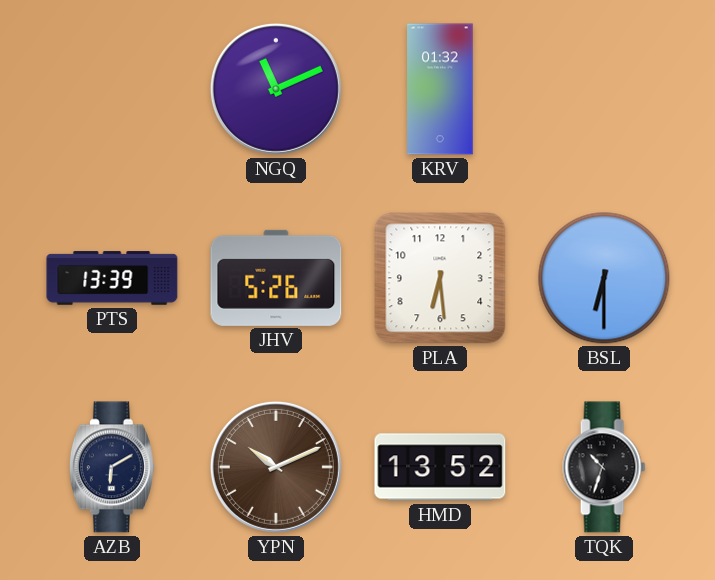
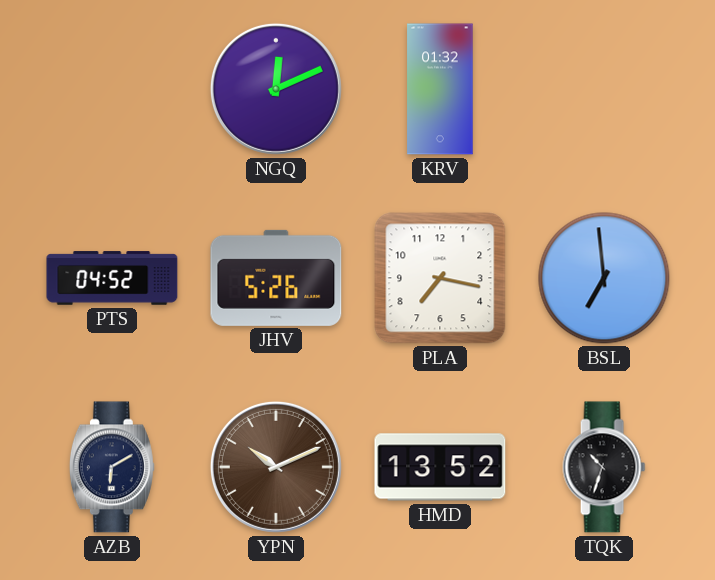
NGQ: 11:11 -> 12:11 (276, 89)
PTS: 13:39 -> 04:52 (112, 278)
PLA: 6:29 -> 7:17 (440, 278)
BSL: 6:30 -> 6:59 (604, 278)
